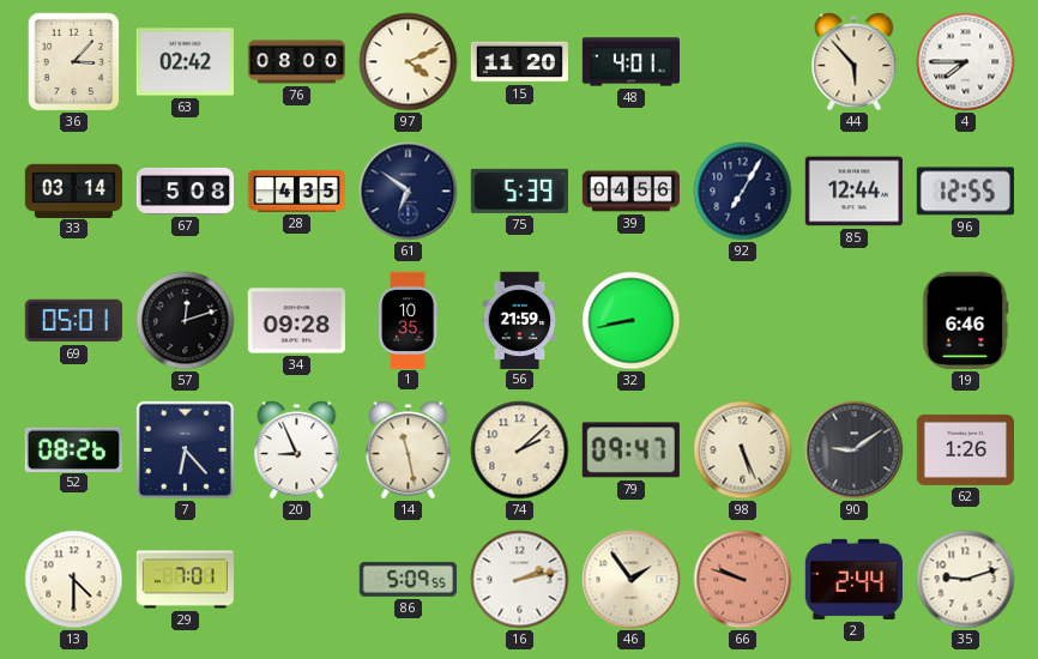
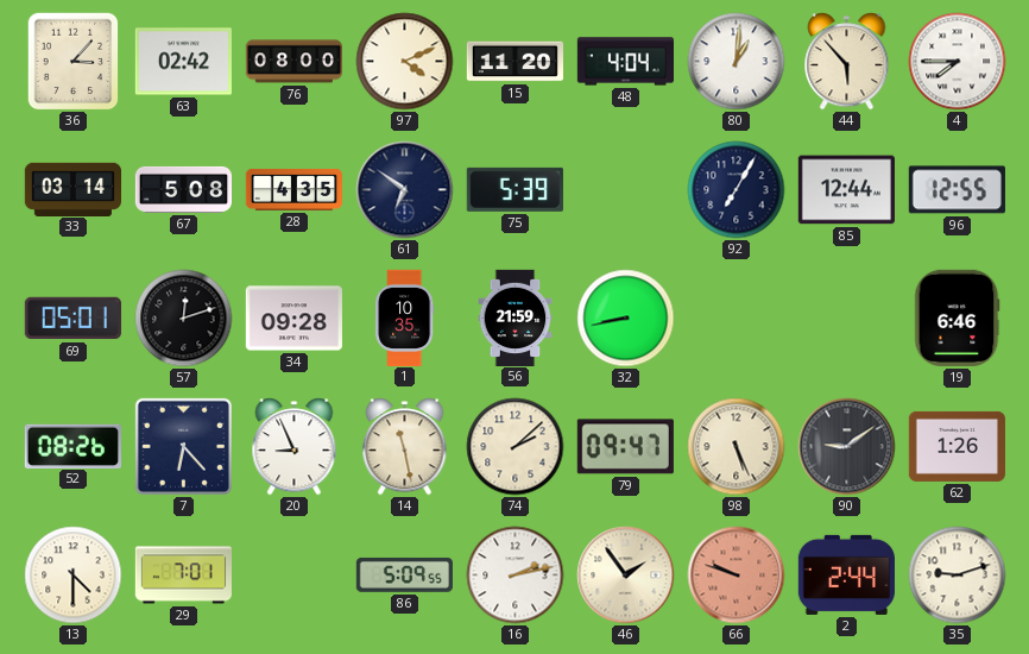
48: 4:01 -> 4:04 (625, 62)
80: none -> 1:01 (737, 62)
39: 04:56 -> none (630, 192)
